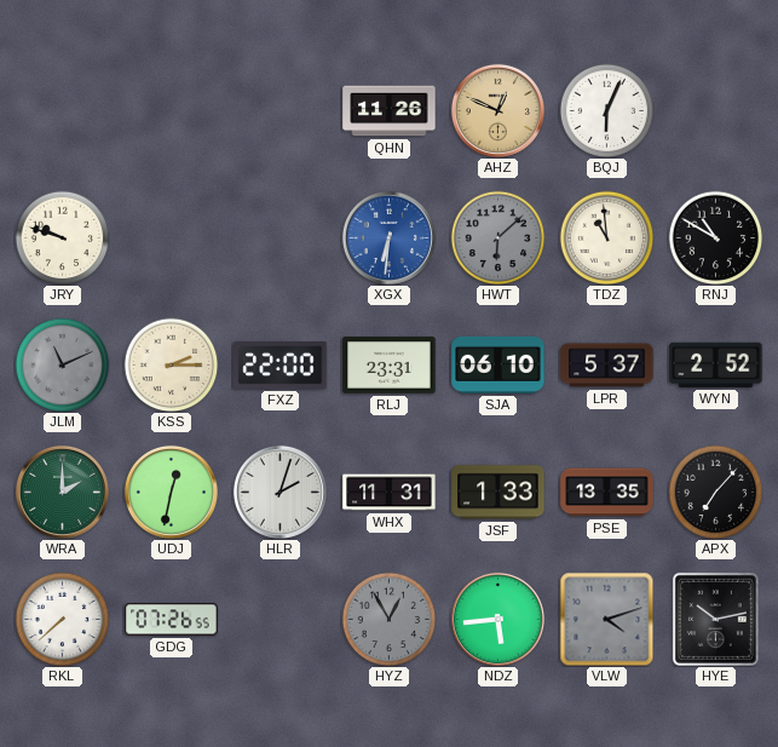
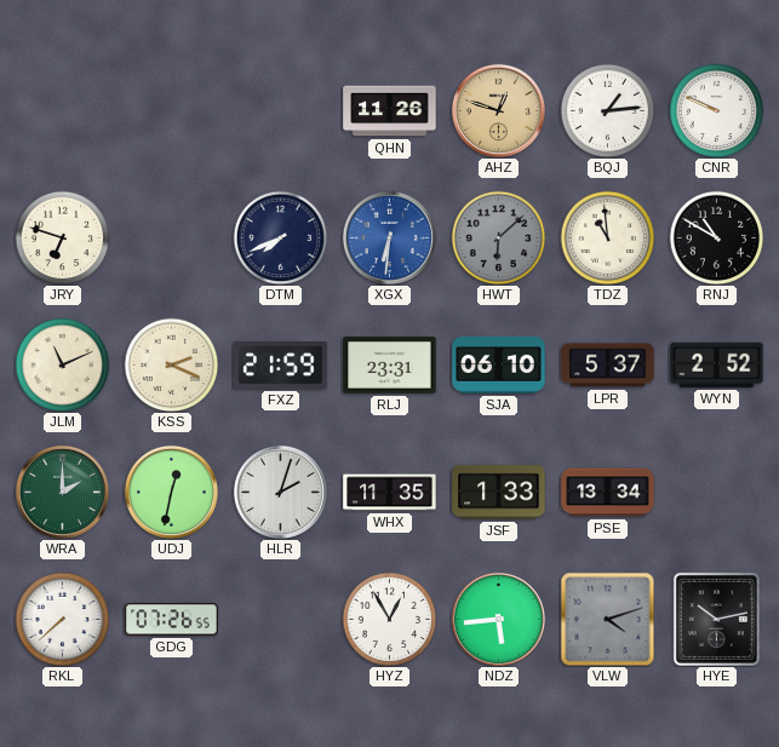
AHZ: 12:49 -> 12:48 (498, 110)
BQJ: 6:04 -> 1:14 (607, 110)
CNR: none -> 9:49 (716, 110)
JRY: 9:48 -> 6:48 (62, 237)
DTM: none -> 7:41 (280, 237)
JLM dial: grey -> cream (62, 364)
KSS: 2:15 -> 2:19 (171, 364)
FXZ: 22:00 -> 21:59 (281, 366)
WHX: 11:31 -> 11:35 (390, 493)
PSE: 13:35 -> 13:34 (608, 493)
APX: 7:07 -> none (715, 492)
HYZ dial: grey -> white (389, 619)
